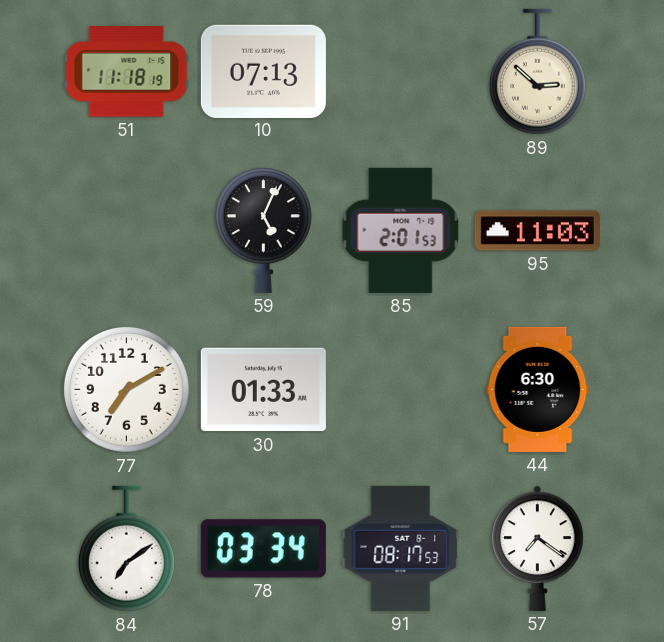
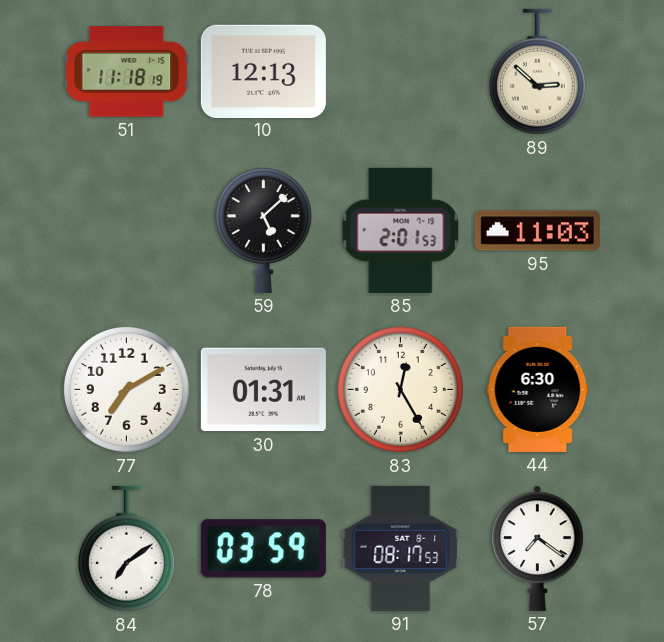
10: 07:13 -> 12:13 (263, 71)
59: 5:04 -> 5:08 (263, 230)
30: 01:33 -> 01:31 (263, 390)
83: none -> 12:25 (400, 389)
78: 03:34 -> 03:59 (263, 549)
